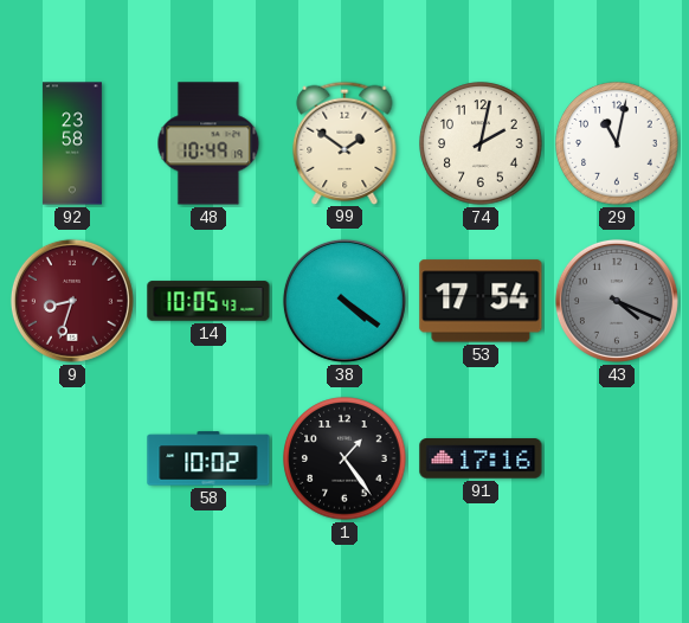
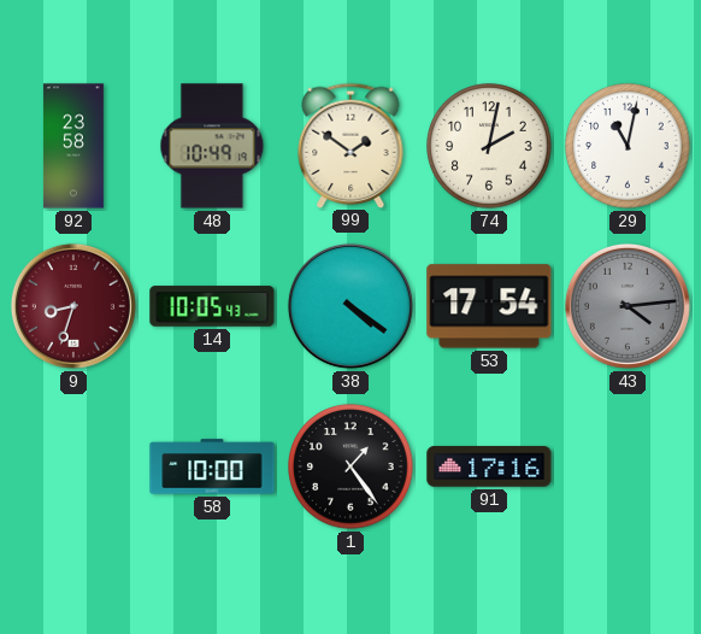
43: 4:19 -> 4:14 (628, 306)
58: 10:02 -> 10:00 (212, 466)
